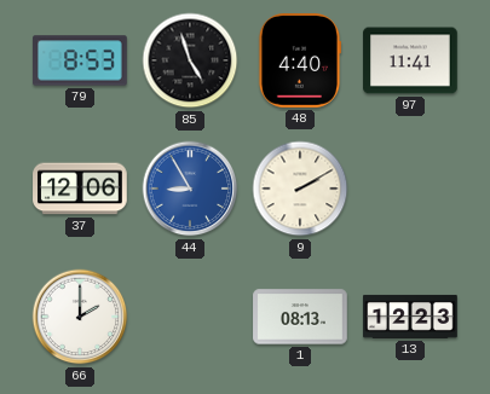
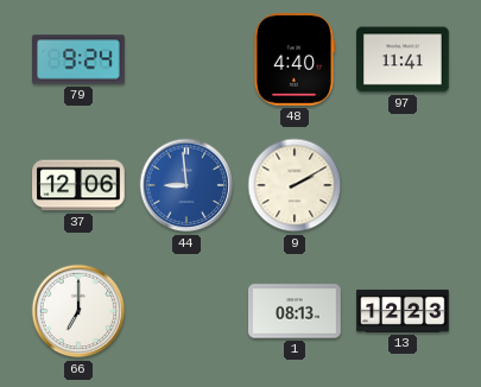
79: 8:53 -> 9:24 (78, 59)
85: 4:57 -> none (190, 60)
44: 8:55 -> 8:59 (186, 185)
66: 2:00 -> 7:00 (78, 311)
